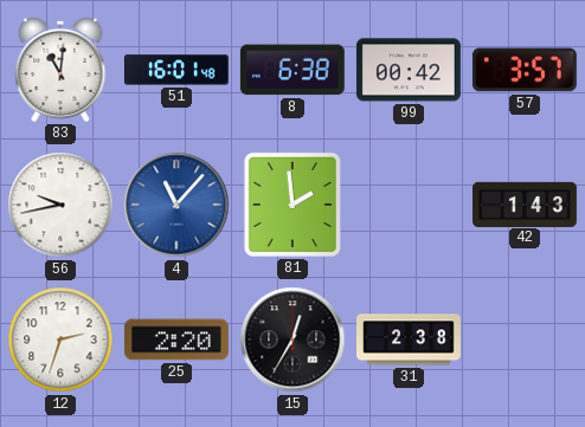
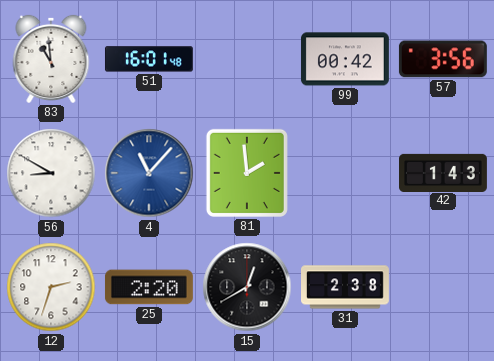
83: 11:01 -> 10:59 (51, 59)
8: 6:38 -> none (292, 70)
57: 3:57 -> 3:56 (443, 59)
56: 9:43 -> 8:50 (51, 173)
15: 12:35 -> 12:40 (247, 287)
